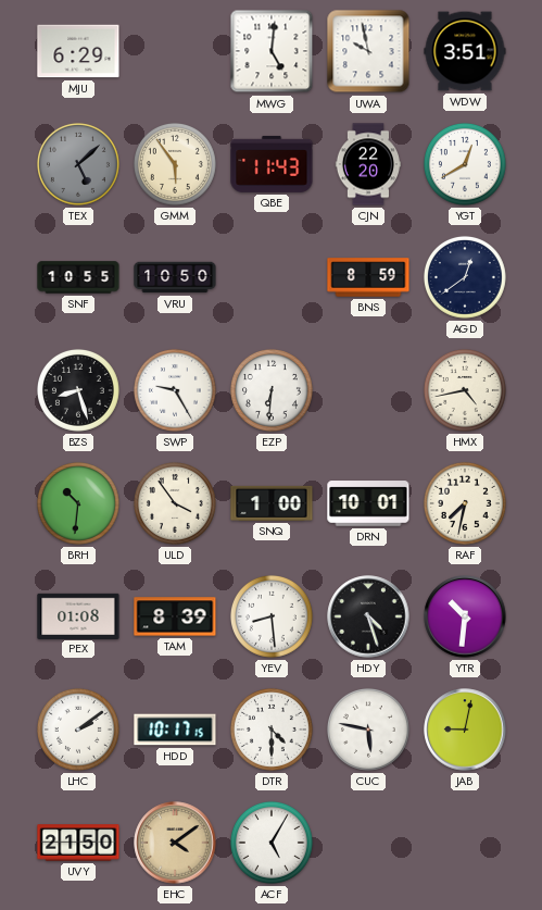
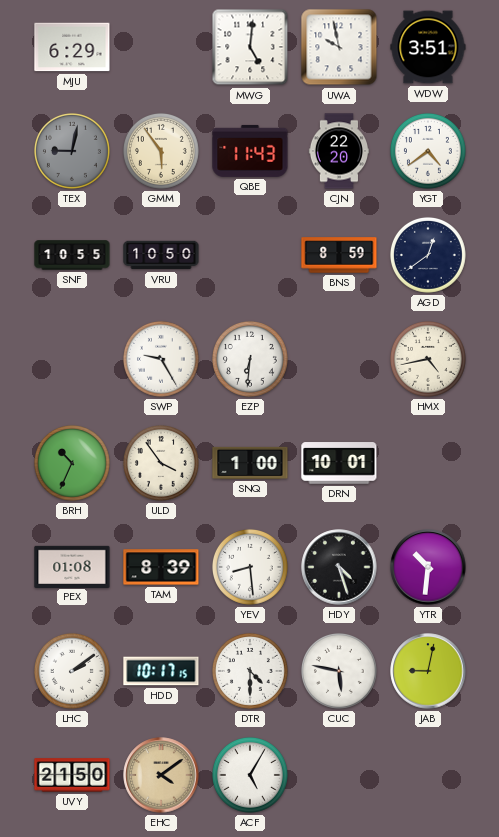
TEX: 5:08 -> 9:02 (72, 151)
YGT: 12:40 -> 4:39 (428, 151)
BZS: 8:27 -> none (78, 390)
BRH: 10:31 -> 10:34 (72, 463)
RAF: 7:32 -> none (465, 503)
